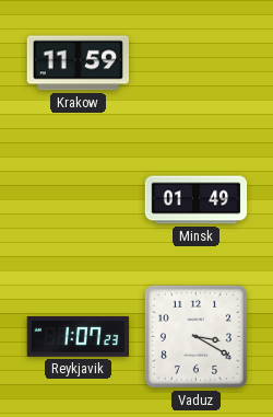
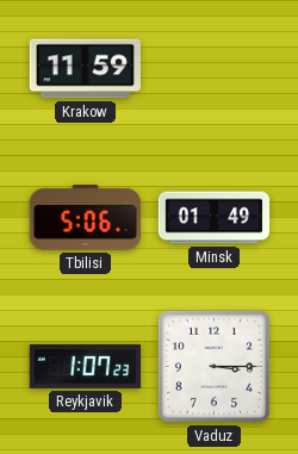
Tbilisi: none -> 5:06 (86, 218)
Vaduz: 3:20 -> 3:15 (213, 366)
